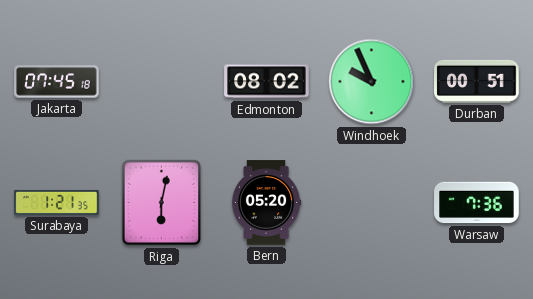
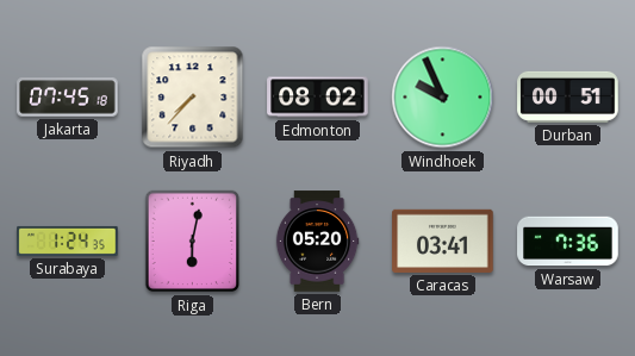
Riyadh: none -> 7:37 (193, 98)
Surabaya: 1:21 -> 1:24 (68, 241)
Caracas: none -> 03:41 (443, 241)
